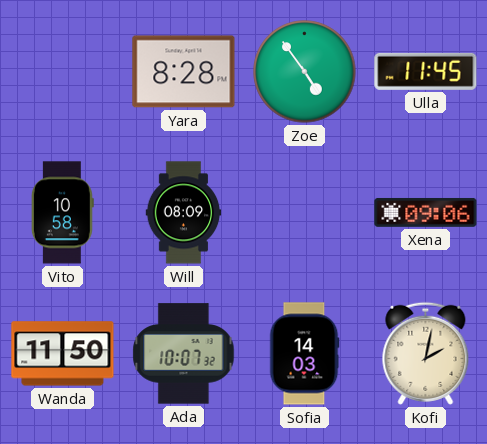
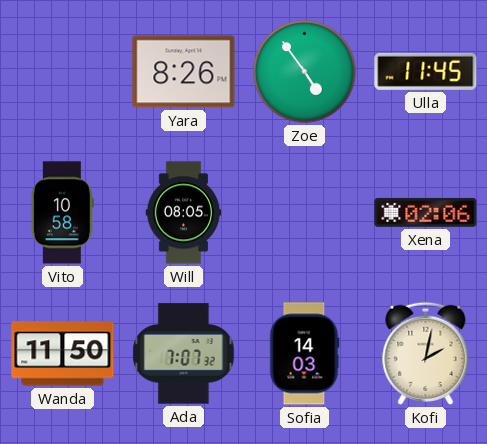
Yara: 8:28 -> 8:26 (184, 72)
Will: 08:09 -> 08:05 (184, 213)
Xena: 09:06 -> 02:06 (426, 212)
Ada: 10:07 -> 7:07 (184, 354)
